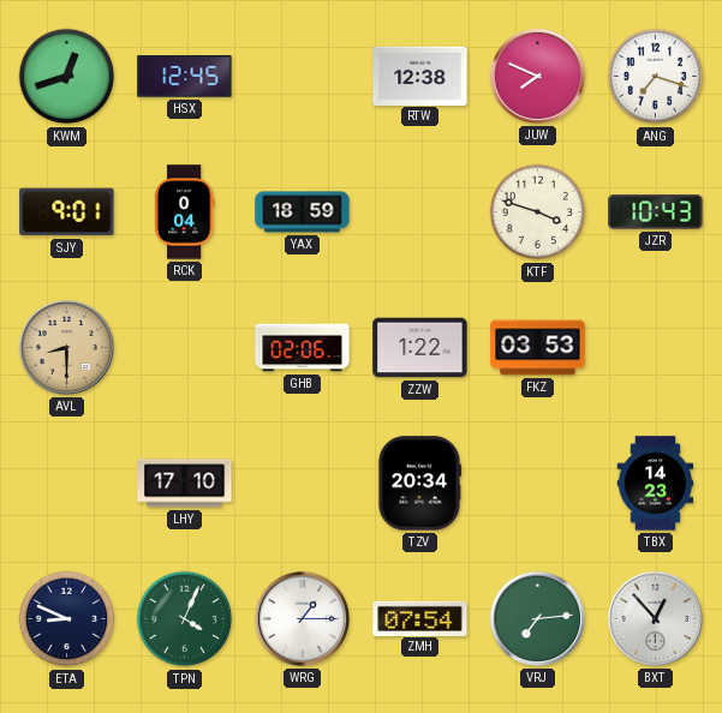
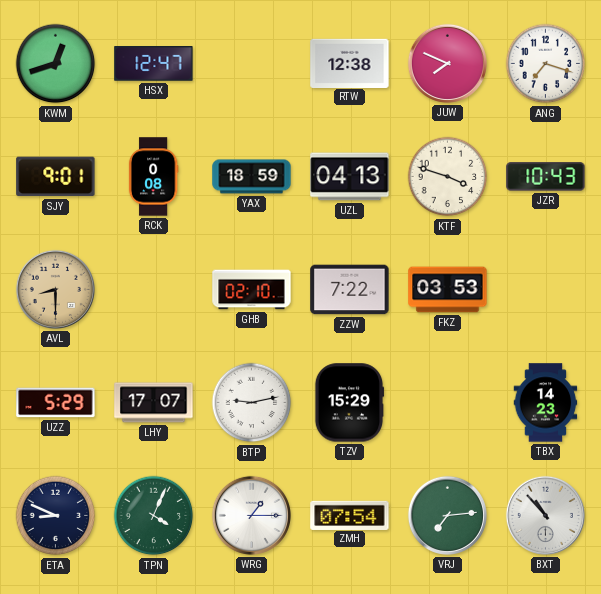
HSX: 12:45 -> 12:47 (154, 64)
RCK: 0:04 -> 0:08 (153, 177)
UZL: none -> 04:13 (350, 177)
GHB: 02:06 -> 02:10 (252, 290)
ZZW: 1:22 -> 7:22 (350, 290)
UZZ: none -> 5:29 (56, 403)
LHY: 17:10 -> 17:07 (154, 403)
BTP: none -> 9:13 (252, 403)
TZV: 20:34 -> 15:29 (349, 403)
BXT: 12:53 -> 10:53 (545, 515)
